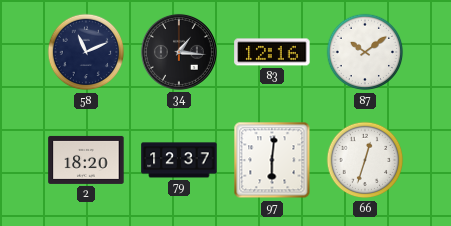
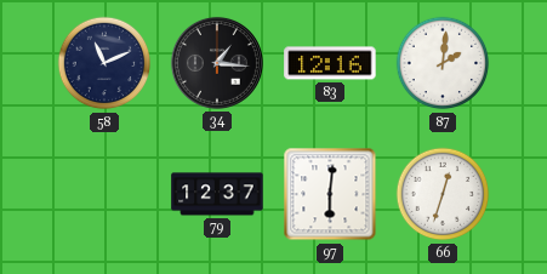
87: 10:09 -> 2:01 (443, 63)
2: 18:20 -> none (86, 160)
